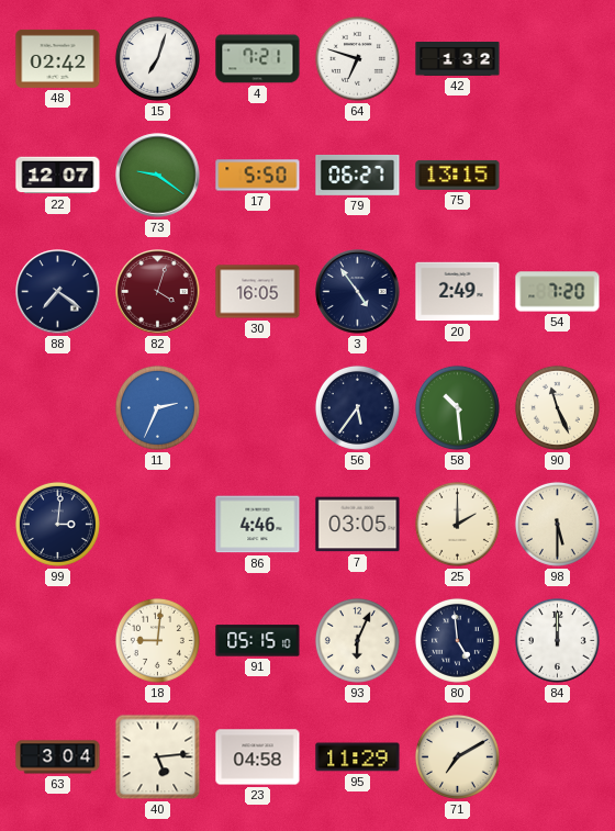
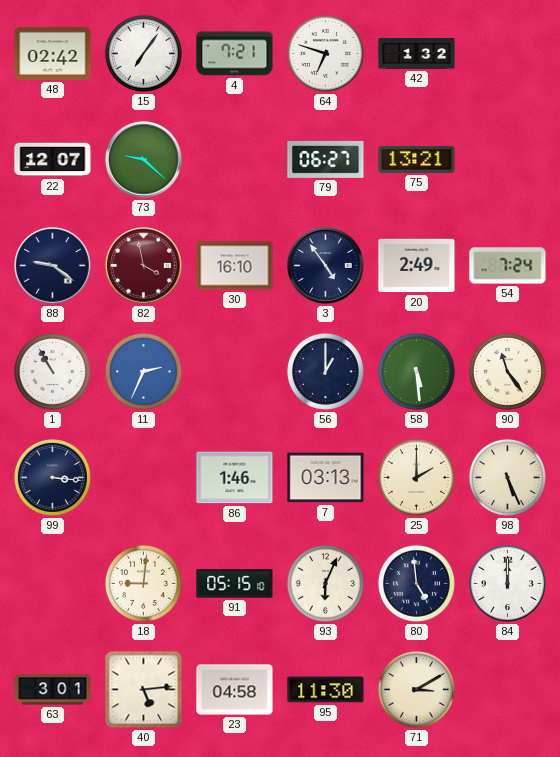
15: 7:03 -> 7:06 (143, 53)
73: 9:21 -> 9:22 (144, 160)
17: 5:50 -> none (258, 176)
75: 13:15 -> 13:21 (417, 159)
88: 7:21 -> 9:21 (53, 266)
82: 4:03 -> 3:58 (144, 266)
30: 16:05 -> 16:10 (235, 266)
54: 7:20 -> 7:24 (508, 266)
1: none -> 10:55 (52, 371)
56: 5:36 -> 1:00 (325, 371)
58: 10:29 -> 5:29 (416, 371)
90: 11:26 -> 11:24 (507, 371)
99: 3:01 -> 3:16 (52, 477)
86: 4:46 -> 1:46 (235, 478)
7: 03:05 -> 03:13 (326, 478)
98: 5:30 -> 5:26 (507, 477)
63: 3:04 -> 3:01 (53, 690)
95: 11:29 -> 11:30 (326, 690)
71: 7:10 -> 3:10 (416, 689)
